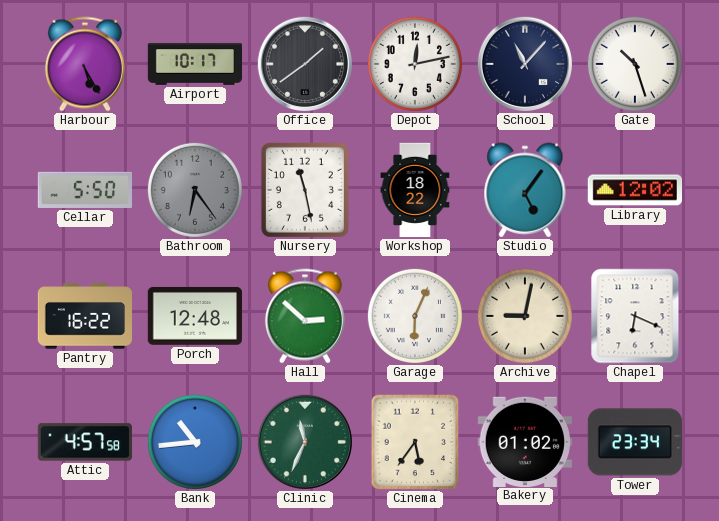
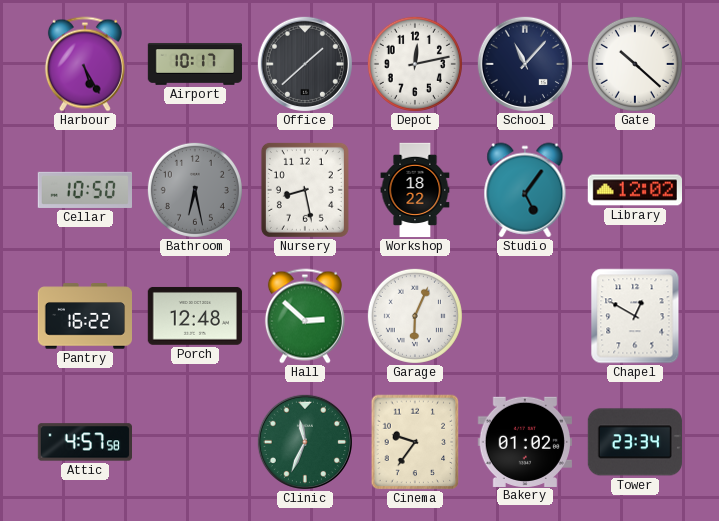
Office: 1:39 -> 1:38 (305, 64)
Gate: 10:27 -> 10:22 (635, 64)
Cellar: 5:50 -> 10:50 (84, 190)
Bathroom: 6:24 -> 6:28 (195, 190)
Nursery: 11:28 -> 8:28 (305, 190)
Archive: 9:02 -> none (525, 316)
Chapel: 6:19 -> 12:50 (635, 316)
Bank: 10:44 -> none (195, 442)
Cinema: 5:36 -> 9:36 (415, 442)
